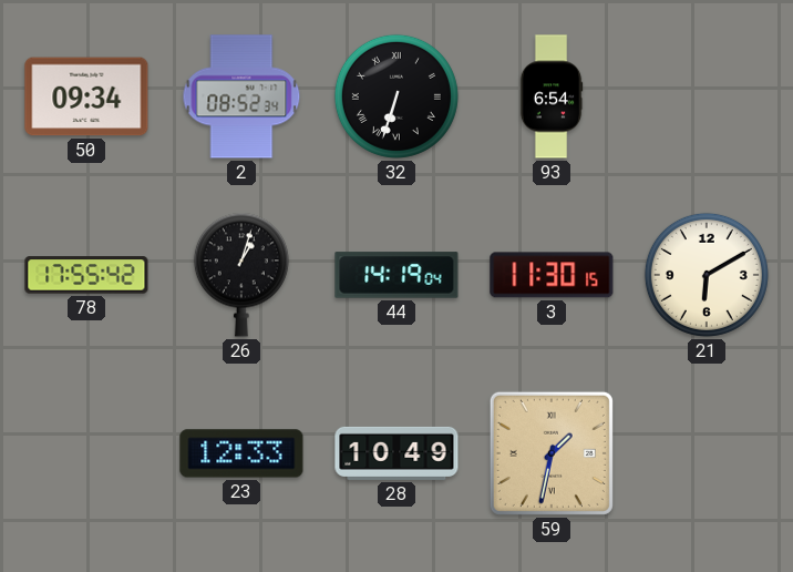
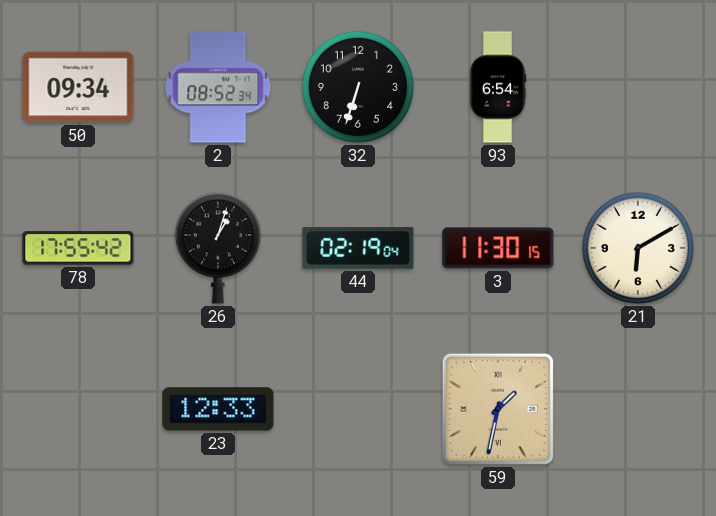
32 numerals: Roman -> Arabic (358, 87)
44: 14:19 -> 02:19 (358, 248)
28: 10:49 -> none (396, 453)
